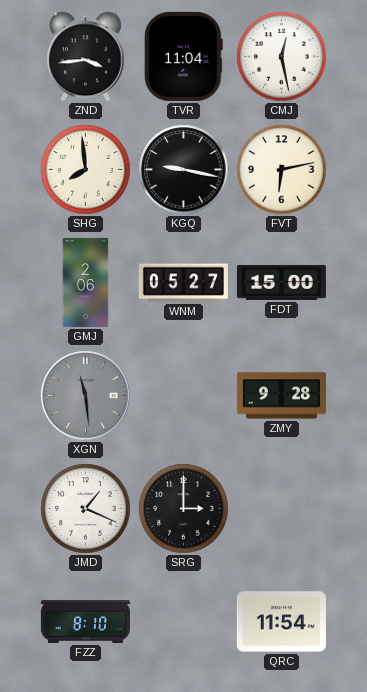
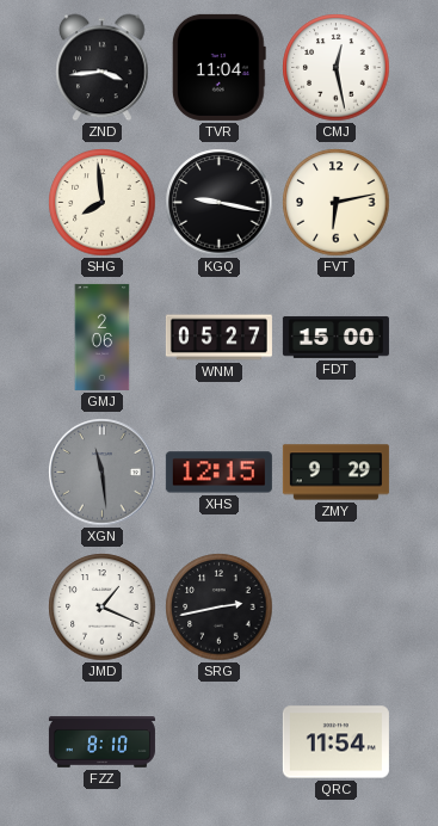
XHS: none -> 12:15 (218, 473)
ZMY: 9:28 -> 9:29 (335, 473)
SRG: 3:00 -> 2:43 (220, 608)
